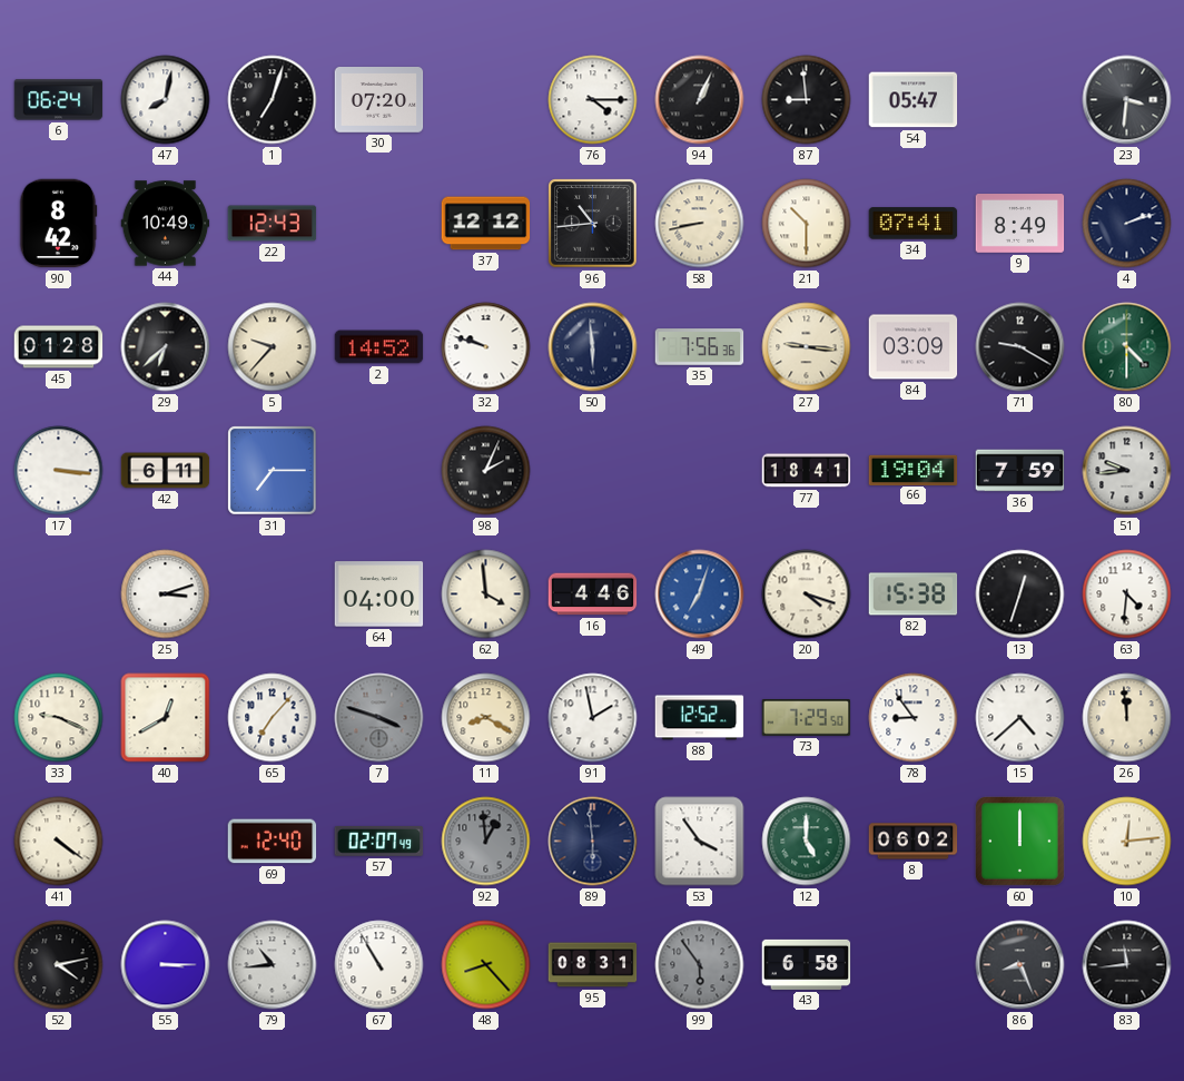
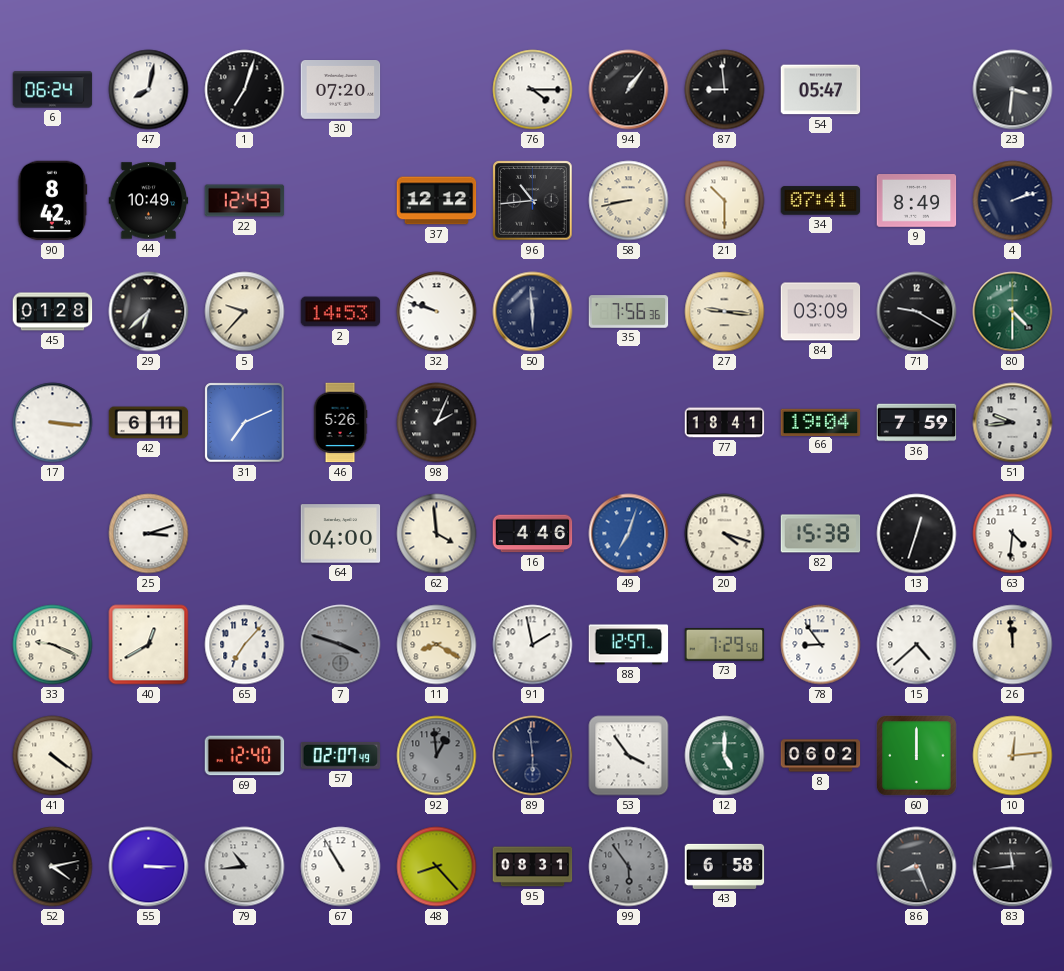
94: 1:04 -> 1:06 (629, 90)
2: 14:52 -> 14:53 (341, 312)
31: 7:15 -> 7:11 (245, 423)
46: none -> 5:26 (340, 423)
88: 12:52 -> 12:57 (629, 645)
